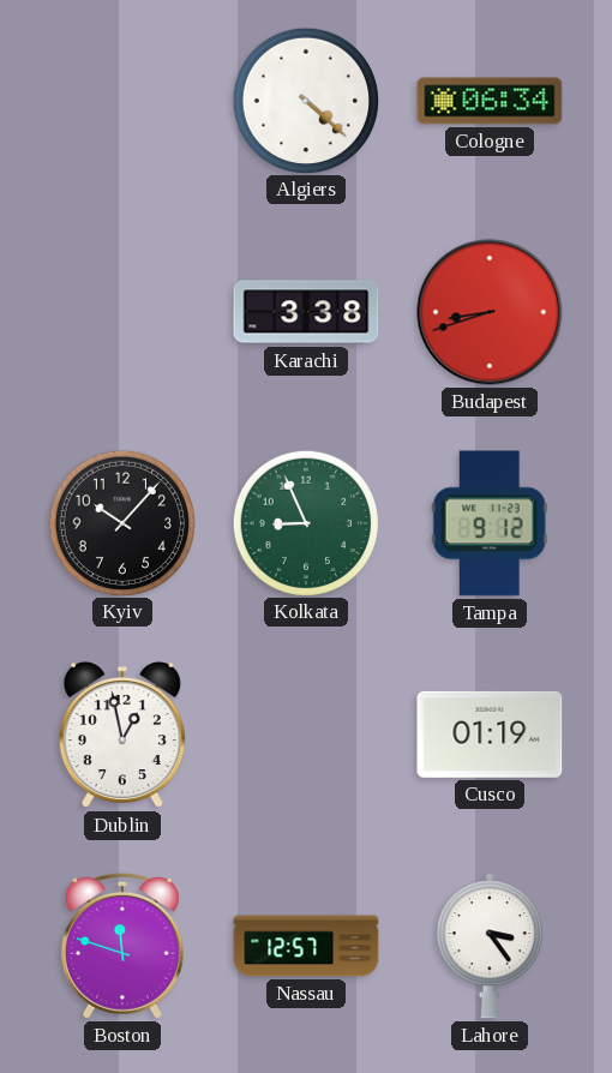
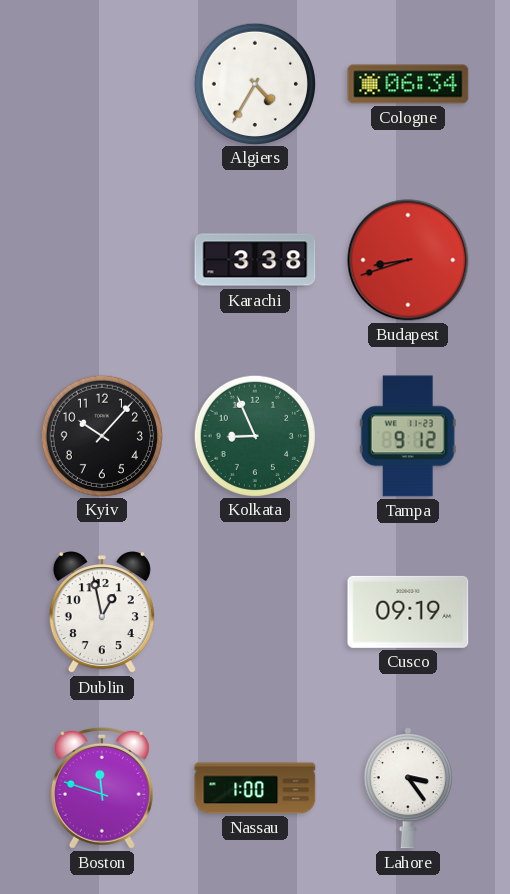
Algiers: 4:22 -> 4:35 (254, 83)
Cusco: 01:19 -> 09:19 (408, 612)
Nassau: 12:57 -> 1:00 (255, 788)
